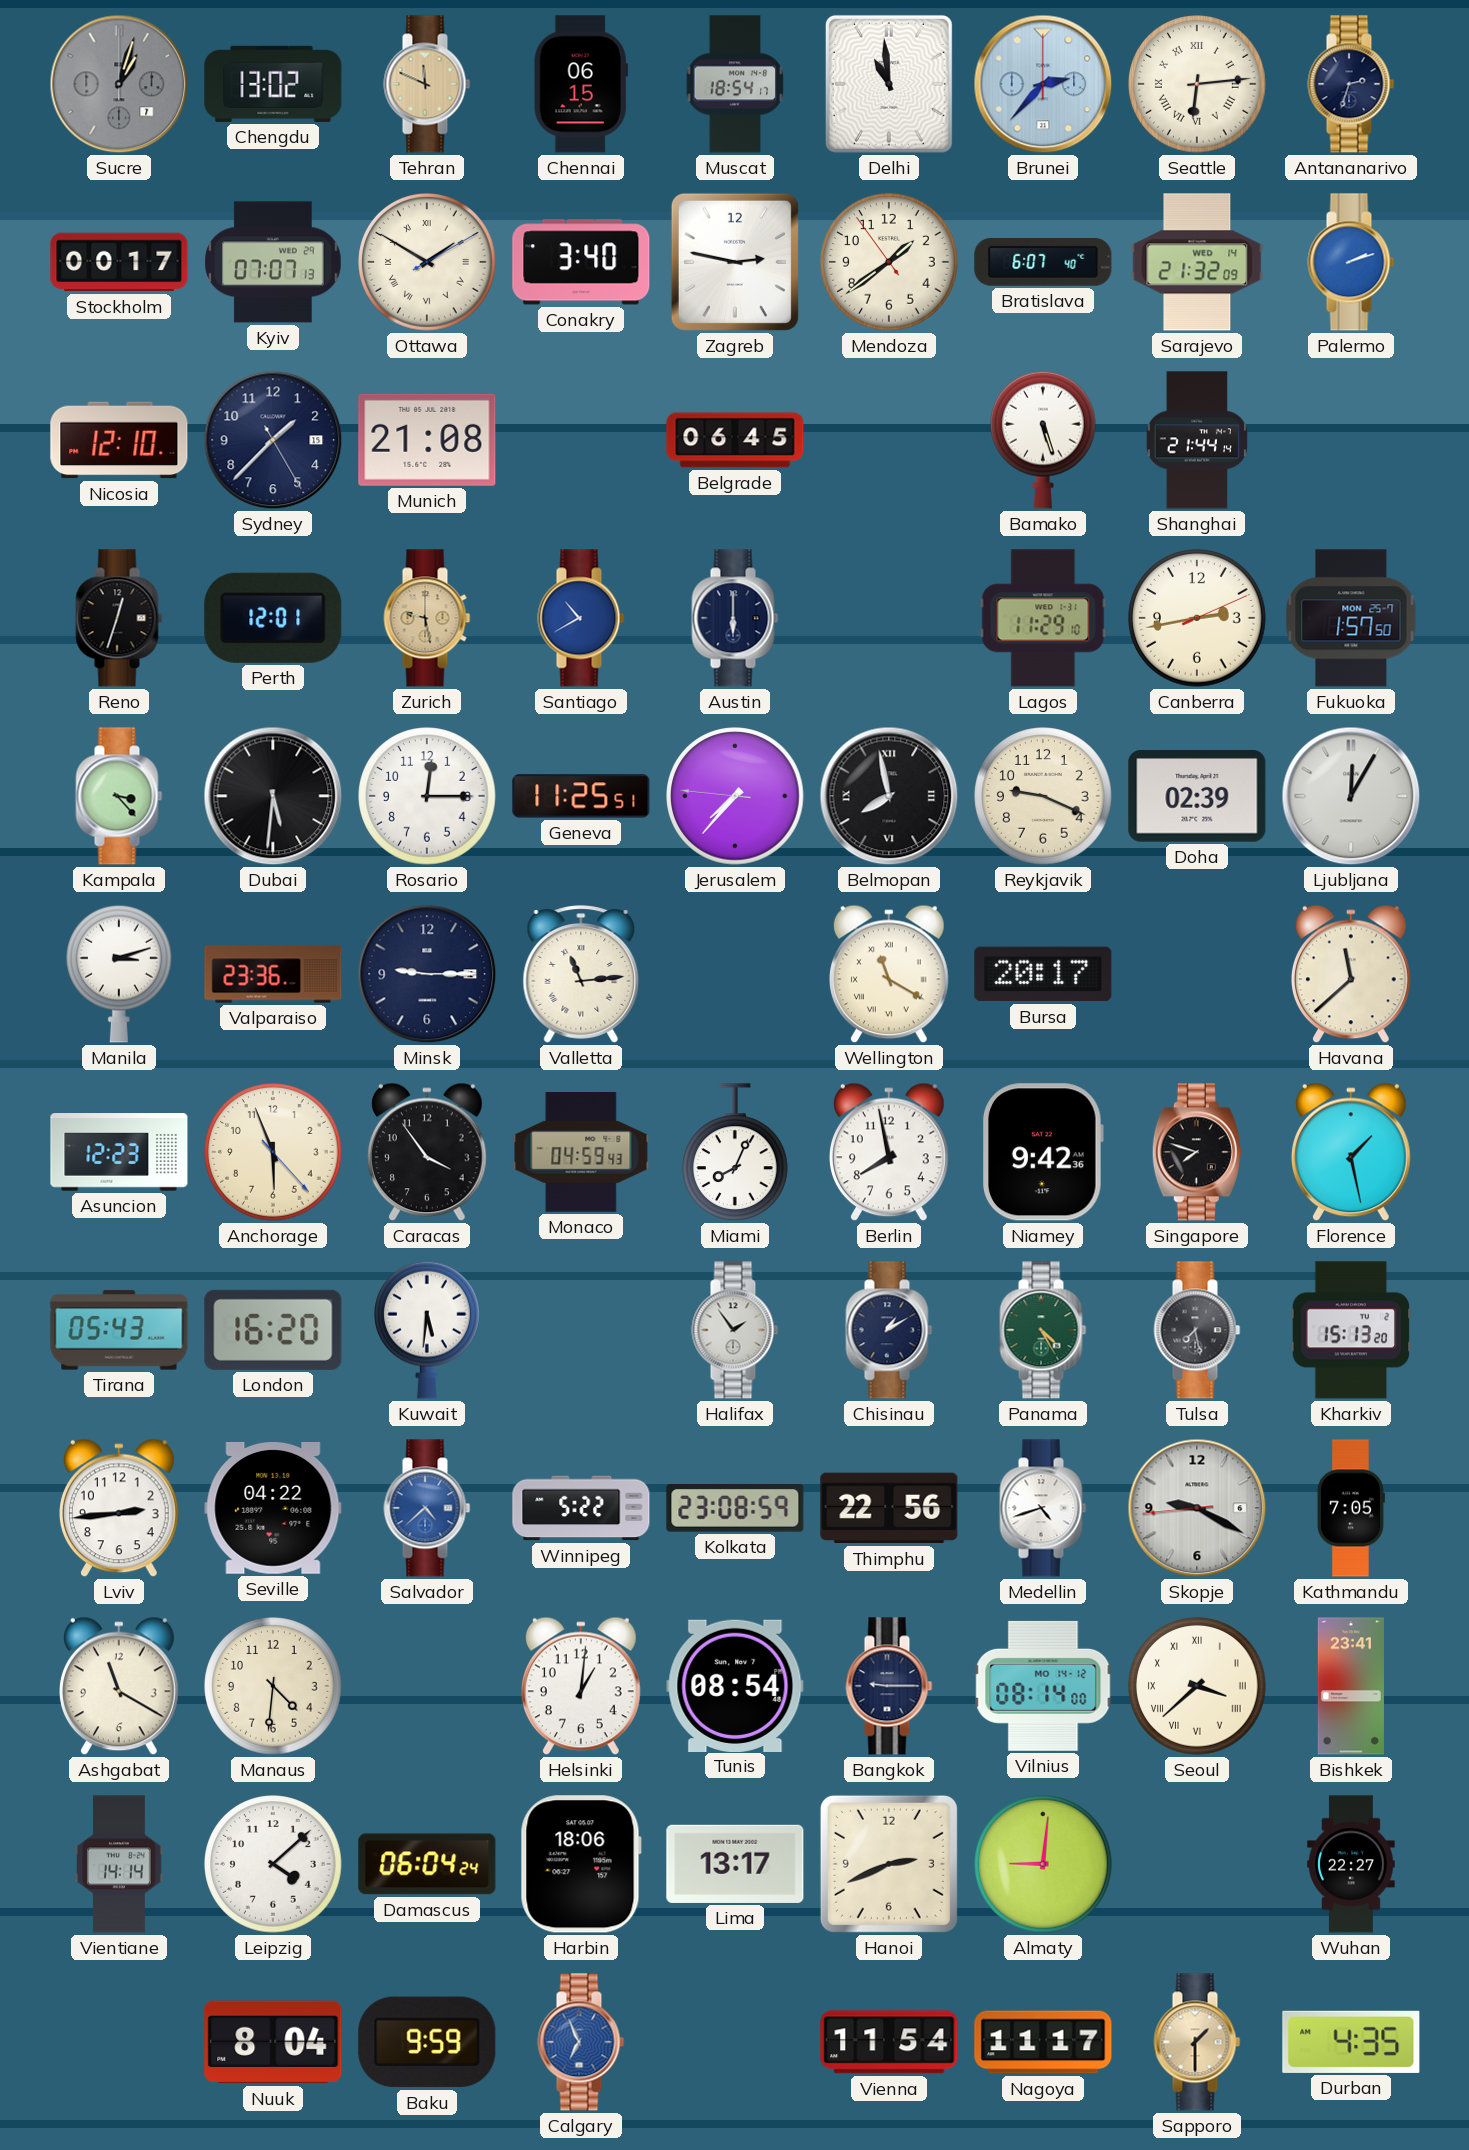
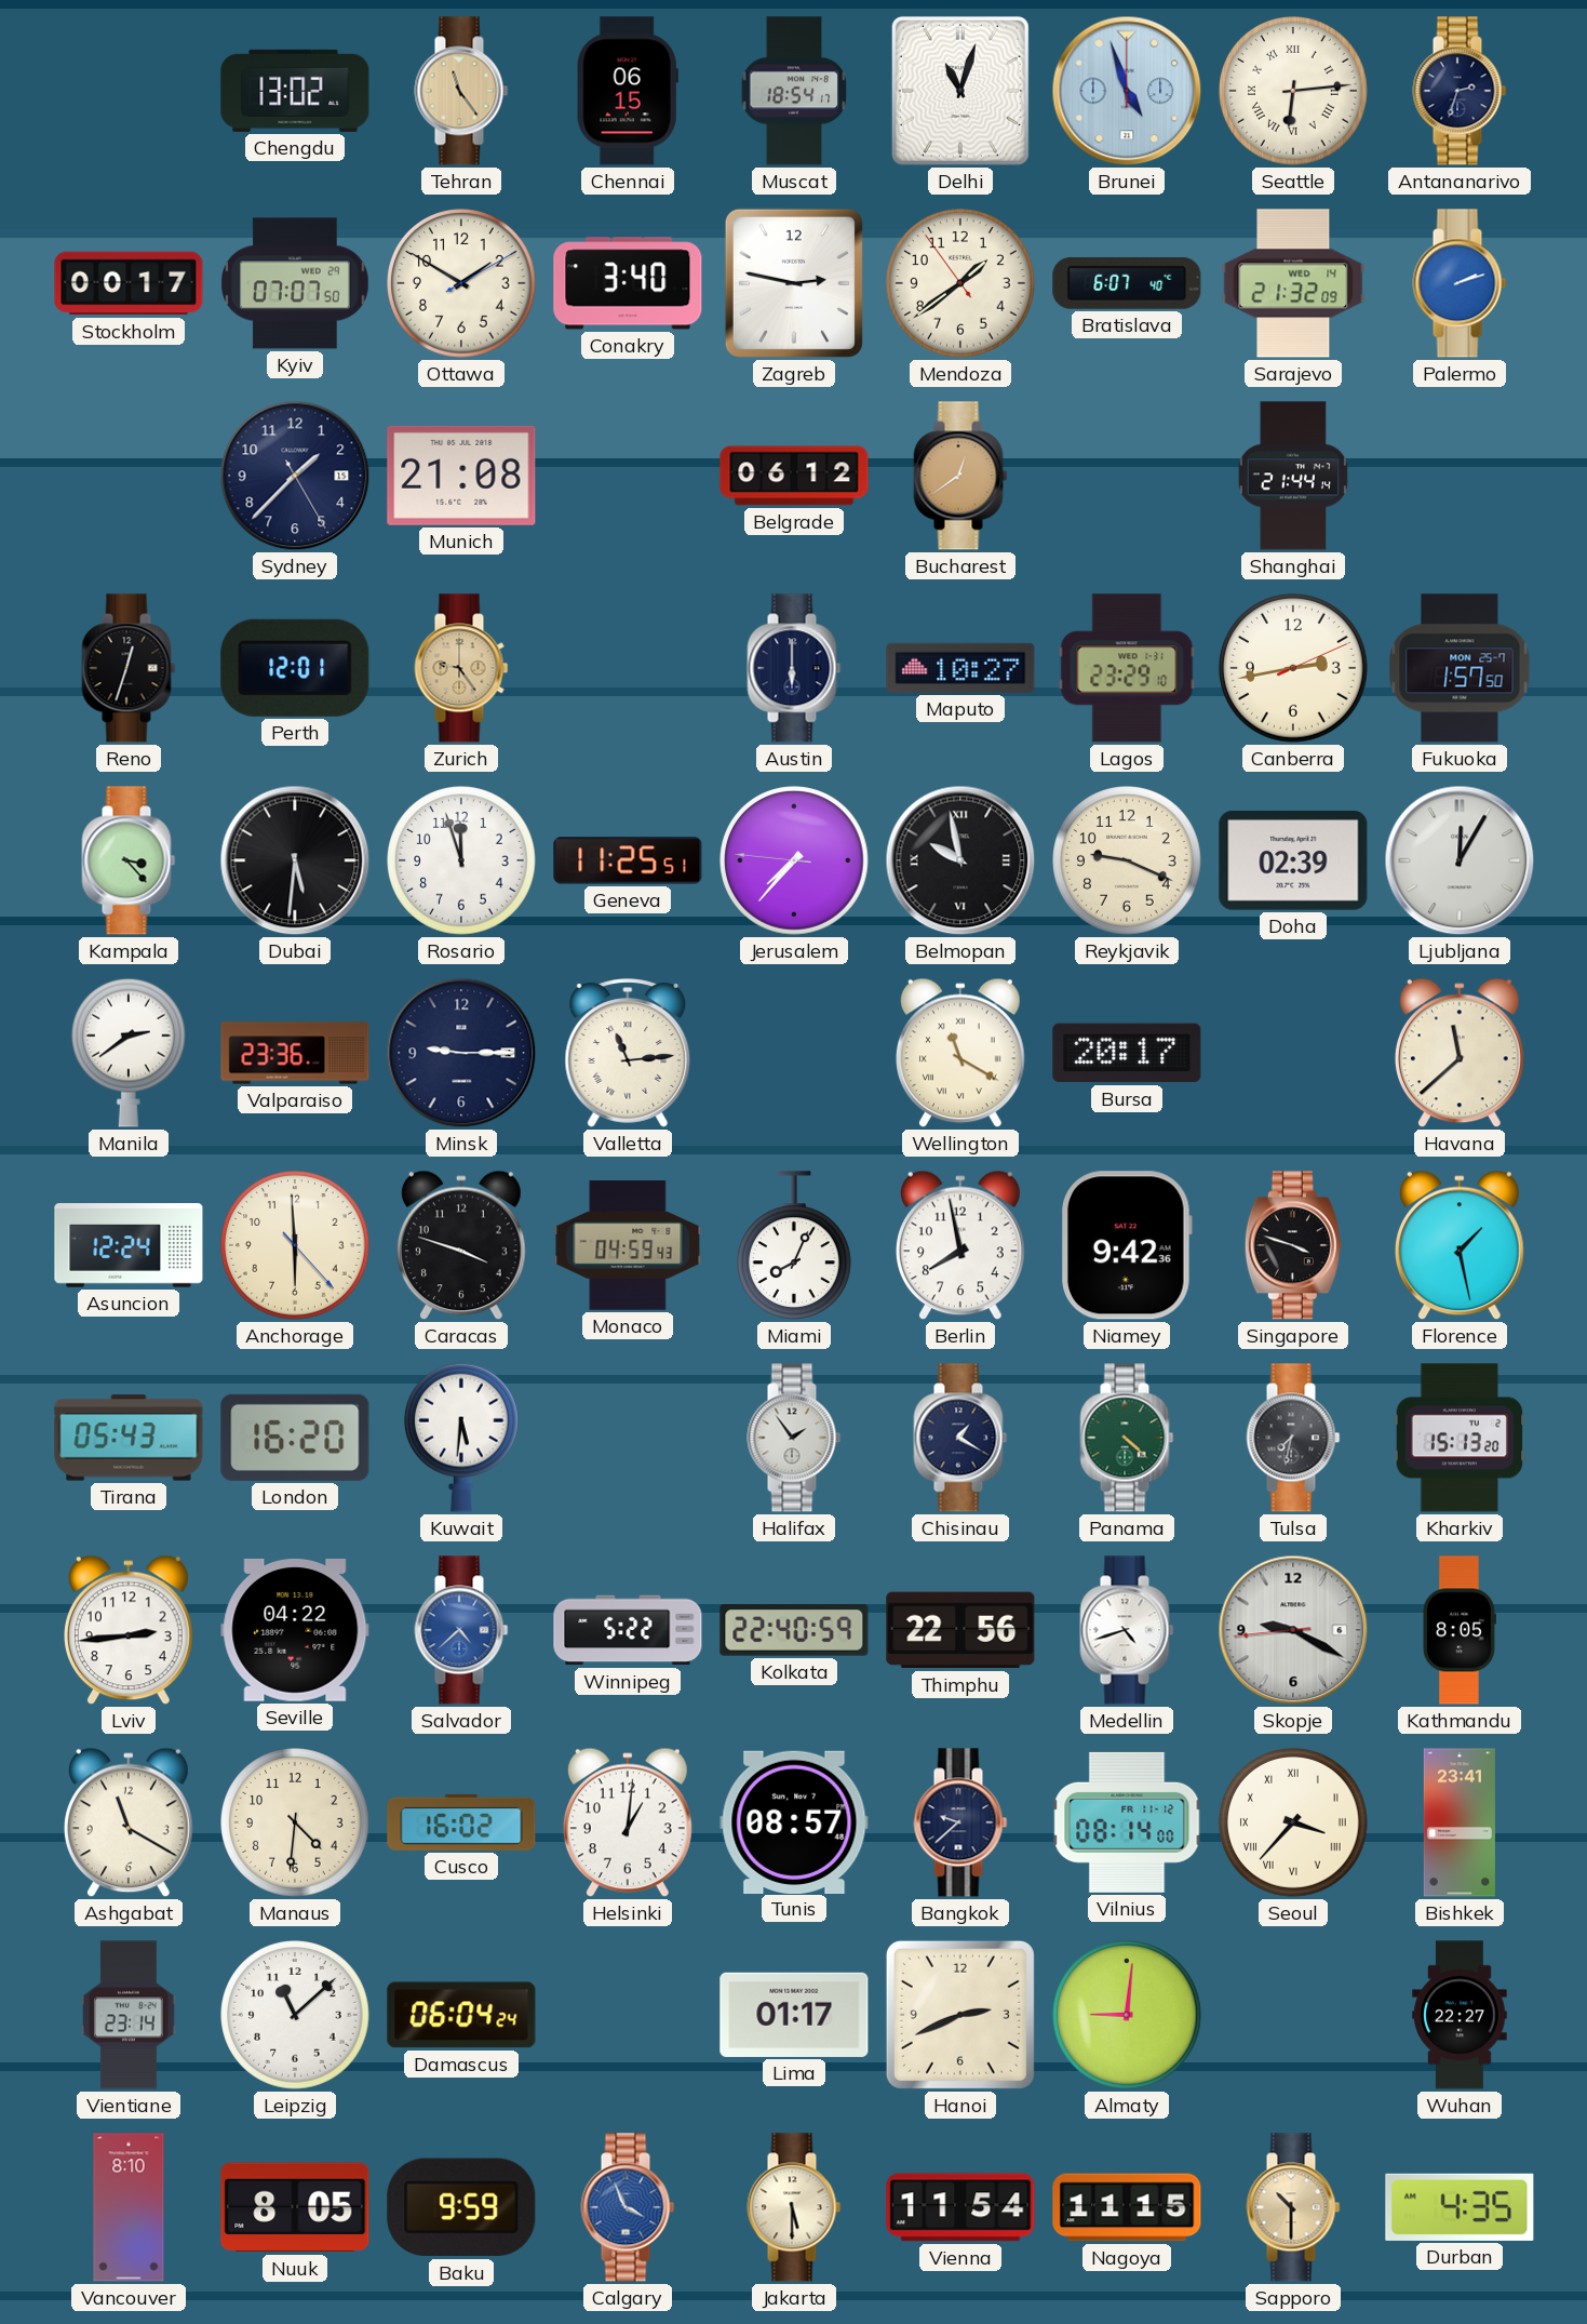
Sucre: 1:03 -> none (119, 84)
Tehran: 11:49 -> 11:24 (461, 91)
Delhi: 10:59 -> 11:03 (960, 91)
Brunei: 2:37 -> 4:57 (1127, 91)
Kyiv: 07:07:13 -> 07:07:50 (296, 283)
Ottawa numerals: Roman -> Arabic (461, 283)
Nicosia: 12:10 -> none (119, 440)
Belgrade: 06:45 -> 06:12 (794, 476)
Bucharest: none -> 12:39 (960, 476)
Bamako: 5:27 -> none (1044, 440)
Zurich: 9:28 -> 9:24 (461, 668)
Santiago: 10:40 -> none (581, 618)
Maputo: none -> 10:27 (960, 668)
Lagos: 11:29 -> 23:29 (1127, 668)
Rosario: 12:15 -> 11:57 (461, 860)
Belmopan: 7:58 -> 9:58 (960, 860)
Manila: 3:12 -> 2:39 (130, 1053)
Asuncion: 12:23 -> 12:24 (129, 1245)
Anchorage: 5:56 -> 5:59 (295, 1245)
Caracas: 3:54 -> 3:48 (461, 1245)
Singapore: 7:48 -> 3:48 (1293, 1245)
Chisinau: 1:10 -> 1:20 (960, 1438)
Panama: 4:25 -> 4:22 (1127, 1438)
Tulsa: 7:28 -> 7:32 (1293, 1438)
Kolkata: 23:08 -> 22:40 (794, 1630)
Kathmandu: 7:05 -> 8:05 (1460, 1630)
Cusco: none -> 16:02 (461, 1822)
Tunis: 08:54 -> 08:57 (794, 1821)
Bangkok: 9:15 -> 9:38 (960, 1822)
Vilnius date: MO 14-12 -> FR 11-12 (1127, 1822)
Seoul: 3:38 -> 3:37 (1293, 1822)
Vientiane: 14:14 -> 23:14 (130, 2015)
Leipzig: 4:08 -> 11:08 (295, 2015)
Harbin: 18:06 -> none (581, 1864)
Lima: 13:17 -> 01:17 (794, 2015)
Vancouver: none -> 8:10 (129, 2207)
Nuuk: 8:04 -> 8:05 (295, 2207)
Calgary: 6:56 -> 3:56 (628, 2207)
Jakarta: none -> 5:30 (794, 2207)
Nagoya: 11:17 -> 11:15 (1127, 2207)
Sapporo: 1:30 -> 10:30 (1293, 2207)
